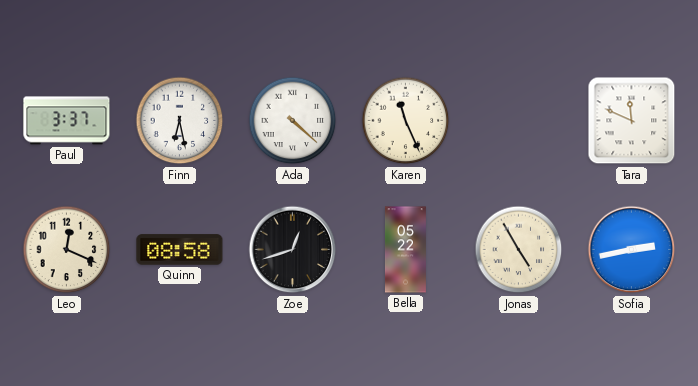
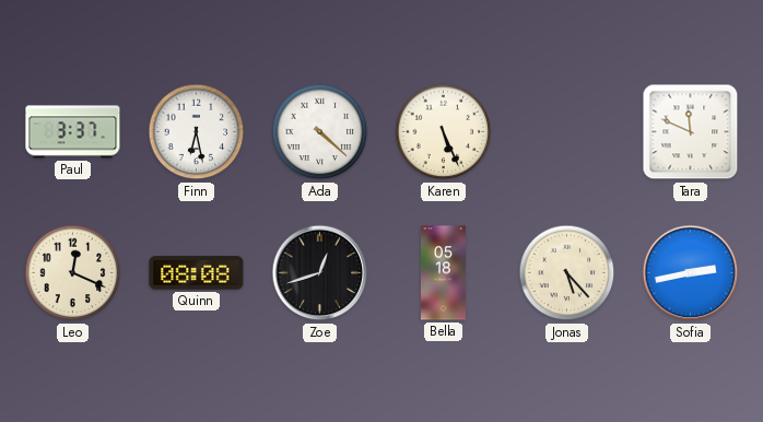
Karen: 11:26 -> 5:26 (444, 132)
Quinn: 08:58 -> 08:08 (197, 273)
Bella: 05:22 -> 05:18 (443, 273)
Jonas: 4:55 -> 5:23 (567, 273)
